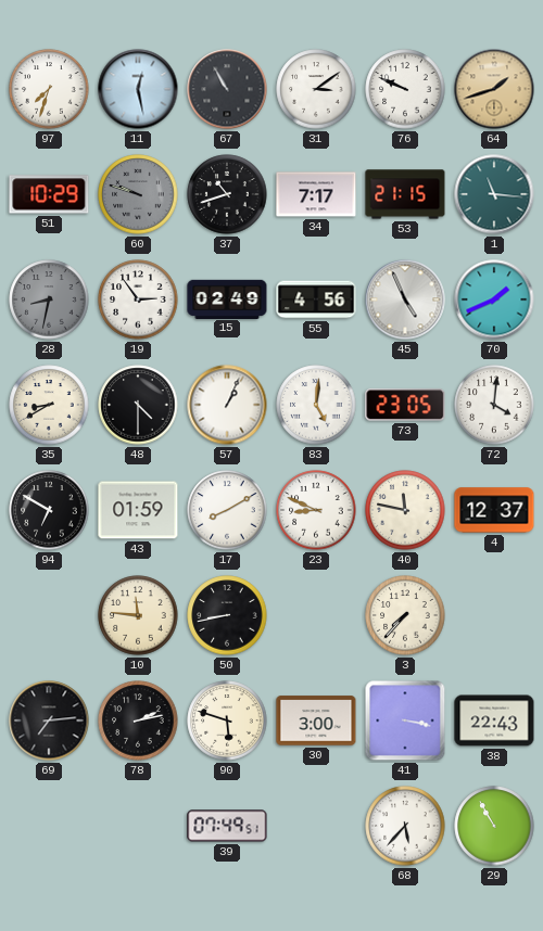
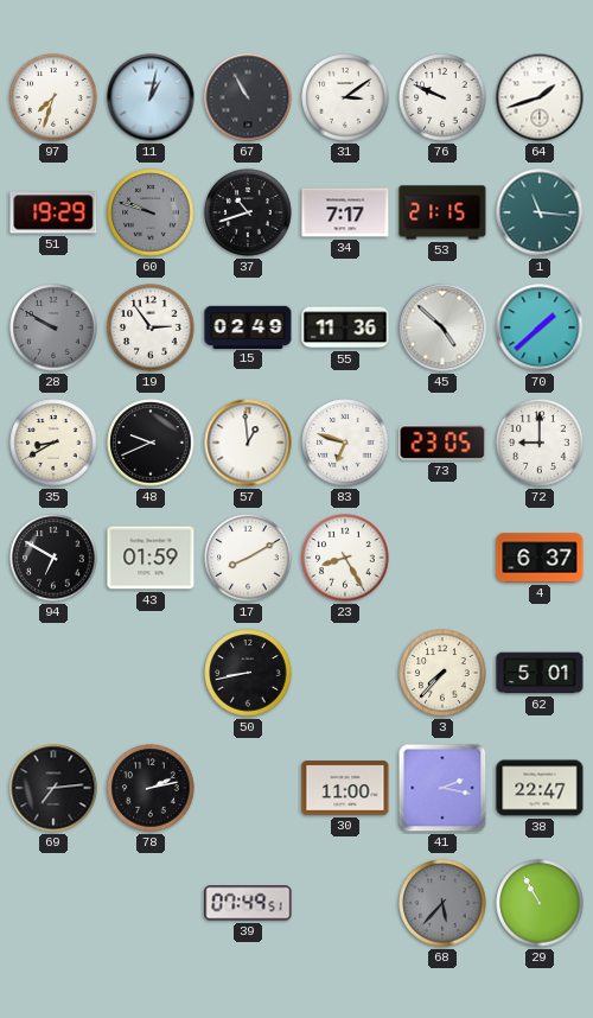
11: 12:28 -> 1:02 (151, 97)
64 dial: champagne -> white (540, 97)
51: 10:29 -> 19:29 (53, 212)
28: 8:32 -> 9:50 (53, 327)
55: 4:56 -> 11:36 (345, 327)
45: 4:56 -> 4:52 (442, 327)
70: 1:41 -> 1:38 (540, 327)
48: 4:30 -> 9:41 (151, 443)
57: 1:04 -> 12:59 (248, 443)
83: 5:01 -> 6:48 (345, 443)
72: 4:01 -> 9:00 (540, 443)
23: 8:49 -> 8:25 (345, 558)
40: 11:47 -> none (405, 510)
4: 12:37 -> 6:37 (540, 558)
10: 11:46 -> none (138, 615)
62: none -> 5:01 (540, 673)
90: 5:48 -> none (227, 720)
30: 3:00 -> 11:00 (345, 788)
41: 3:17 -> 2:17 (442, 788)
38: 22:43 -> 22:47 (540, 788)
68 dial: white -> grey (442, 903)
